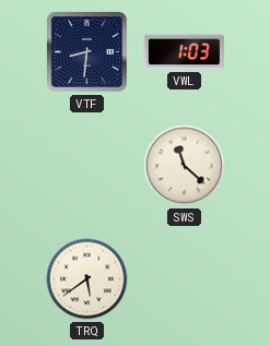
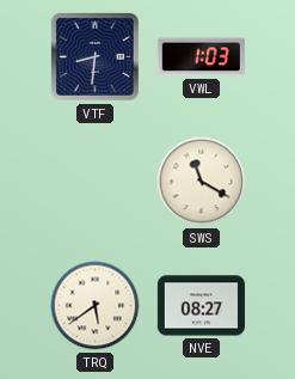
SWS: 11:22 -> 11:20 (202, 182)
NVE: none -> 08:27 (201, 306)
